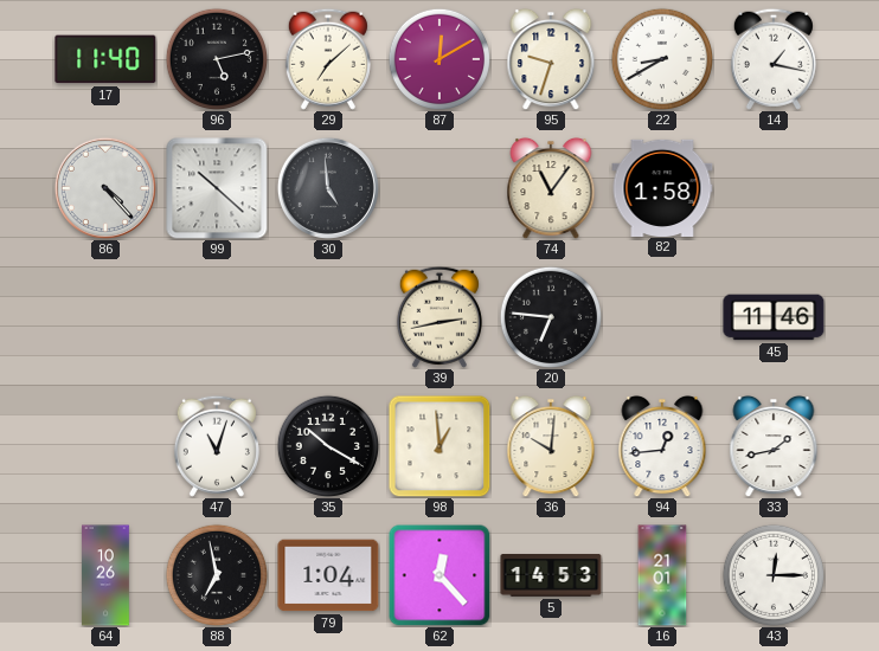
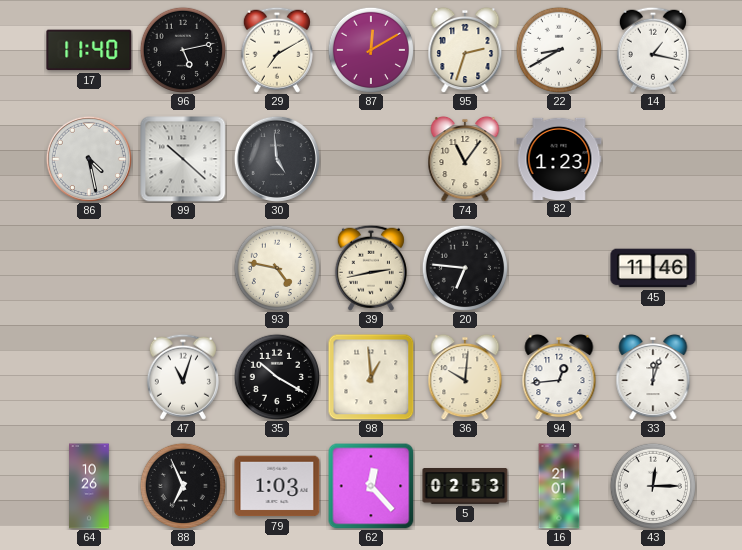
29: 7:08 -> 7:10 (277, 50)
95: 9:33 -> 2:33 (465, 50)
86: 4:23 -> 4:28 (89, 159)
82: 1:58 -> 1:23 (559, 158)
93: none -> 4:47 (276, 267)
33: 1:43 -> 12:03 (653, 377)
88: 6:58 -> 6:56 (182, 485)
79: 1:04 -> 1:03 (277, 486)
5: 14:53 -> 02:53 (465, 487)
